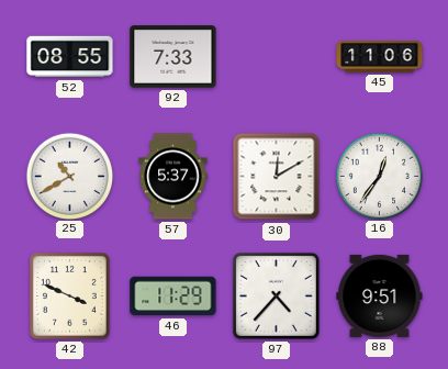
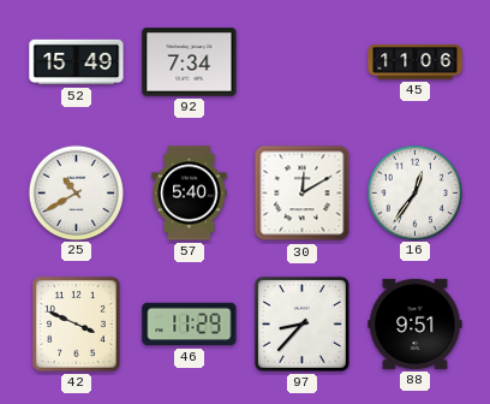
52: 08:55 -> 15:49 (77, 63)
92: 7:33 -> 7:34 (190, 63)
57: 5:37 -> 5:40 (190, 194)
97: 4:37 -> 8:37 (301, 323)
